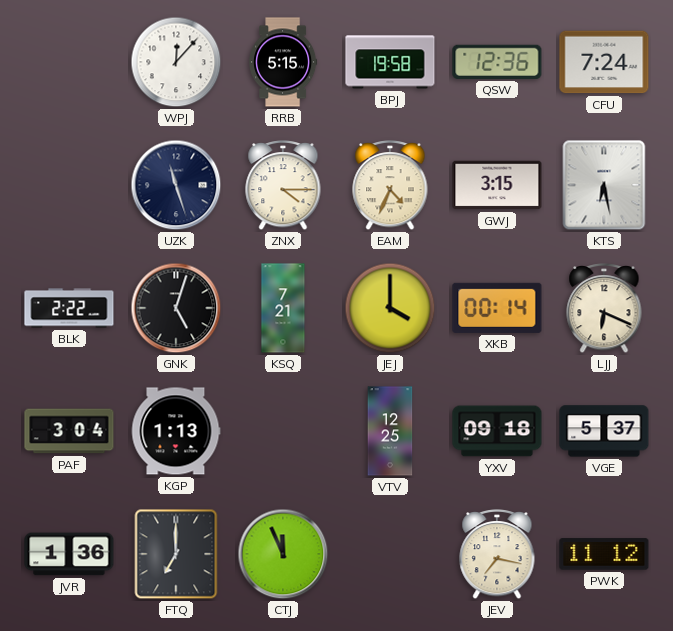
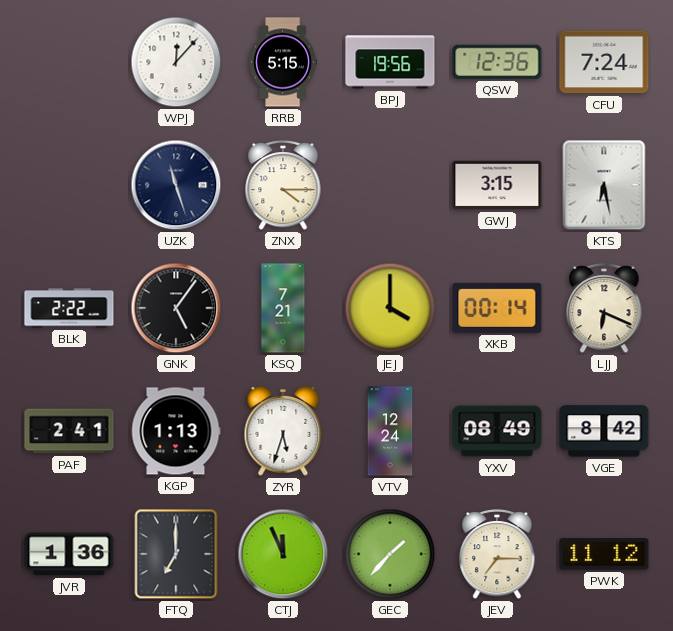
BPJ: 19:58 -> 19:56 (390, 62)
EAM: 4:34 -> none (390, 185)
GNK: 5:03 -> 5:06 (176, 308)
PAF: 3:04 -> 2:41 (69, 431)
ZYR: none -> 5:33 (283, 431)
VTV: 12:25 -> 12:24 (390, 431)
YXV: 09:18 -> 08:49 (497, 431)
VGE: 5:37 -> 8:42 (604, 431)
GEC: none -> 1:37 (390, 554)
JEV: 7:17 -> 7:15 (497, 554)
